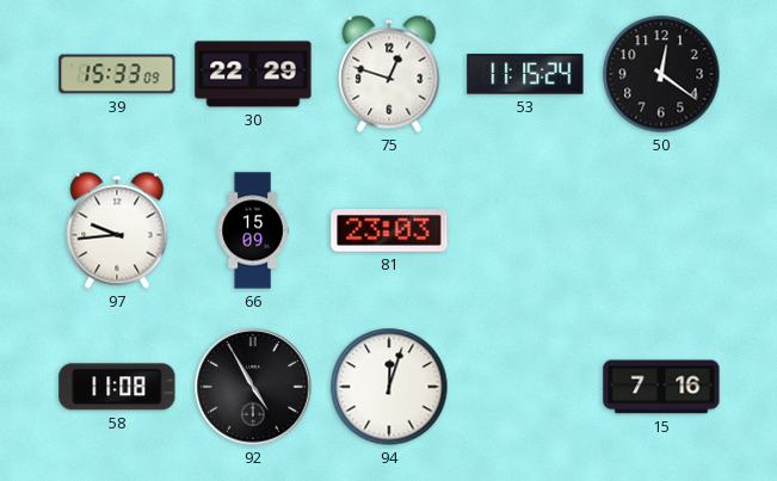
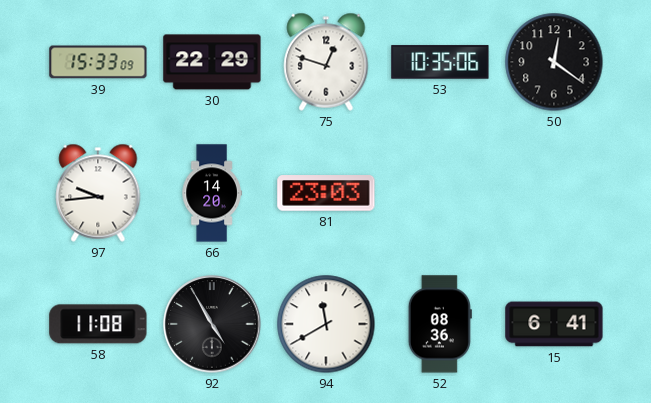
53: 11:15 -> 10:35 (440, 62)
66: 15:09 -> 14:20 (212, 193)
94: 12:03 -> 11:40 (326, 324)
52: none -> 08:36 (440, 324)
15: 7:16 -> 6:41 (554, 324)
